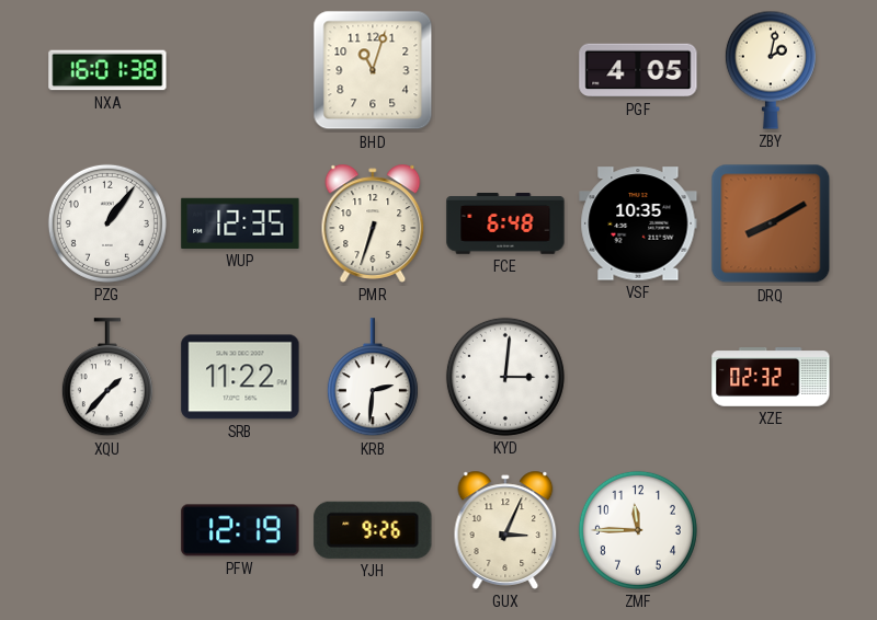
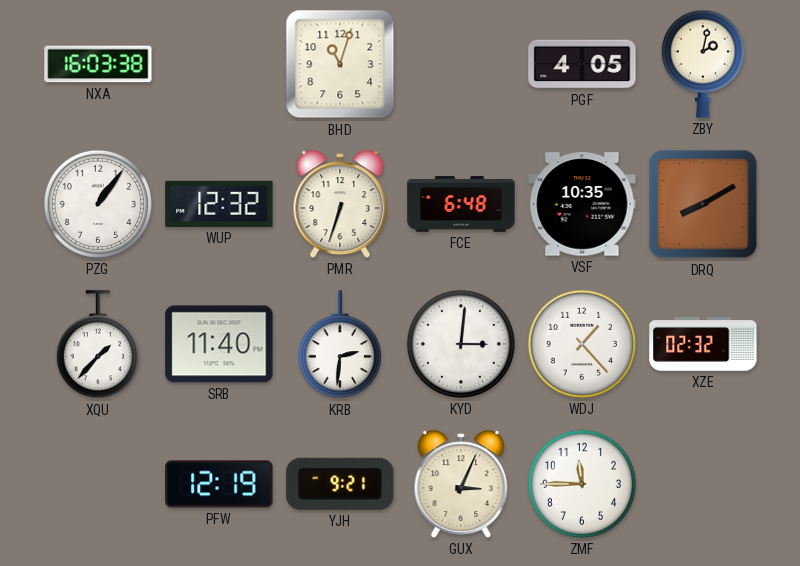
NXA: 16:01 -> 16:03 (98, 64)
WUP: 12:35 -> 12:32 (219, 204)
SRB: 11:22 -> 11:40 (219, 344)
WDJ: none -> 1:23 (582, 344)
YJH: 9:26 -> 9:21 (340, 484)
